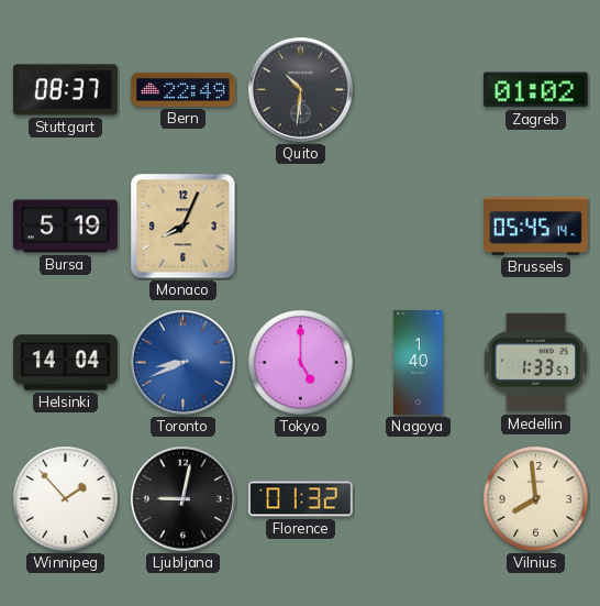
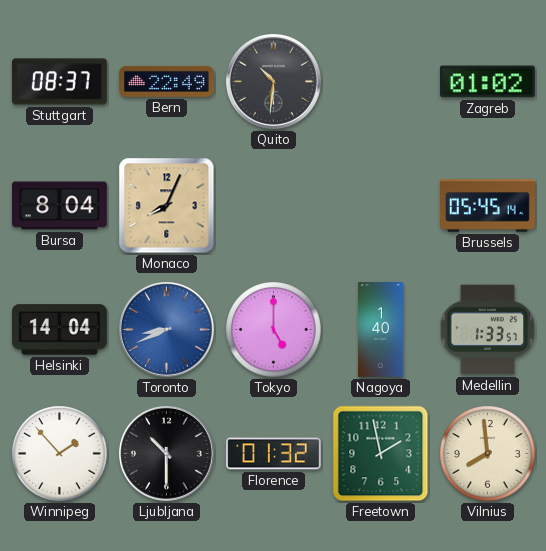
Bursa: 5:19 -> 8:04 (59, 206)
Ljubljana: 9:02 -> 10:30 (166, 453)
Freetown: none -> 1:58 (381, 454)
